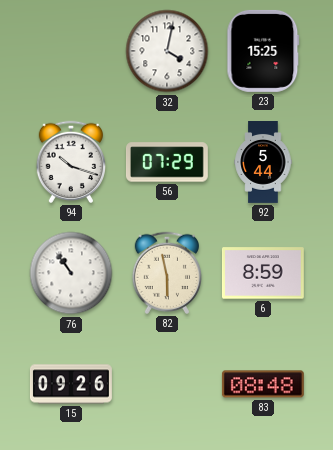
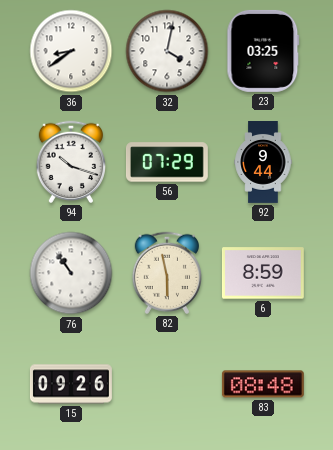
36: none -> 8:39 (71, 51)
23: 15:25 -> 03:25 (263, 51)
92: 5:44 -> 9:44 (263, 163)
